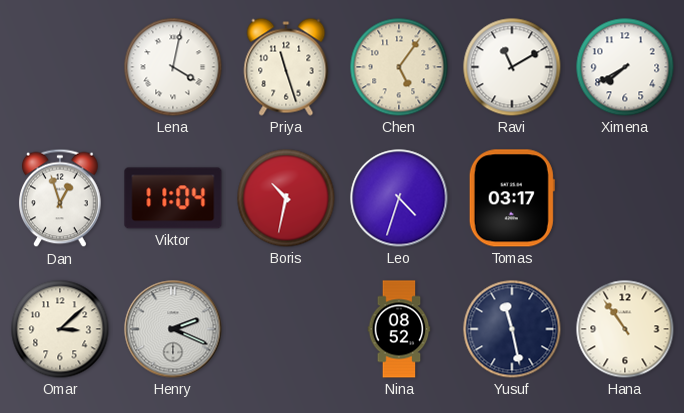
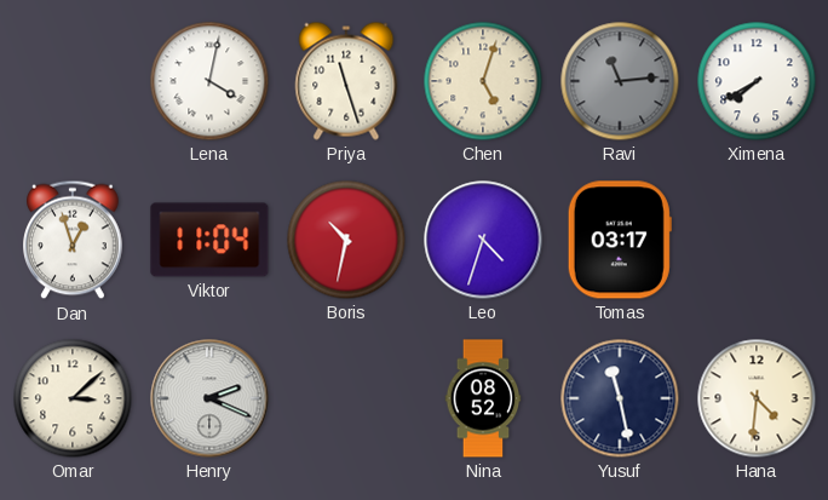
Chen: 5:06 -> 5:03 (483, 81)
Ravi: 11:10 -> 11:14 (620, 81)
Ravi dial: white -> grey (620, 81)
Hana: 10:54 -> 4:31 (757, 398)
